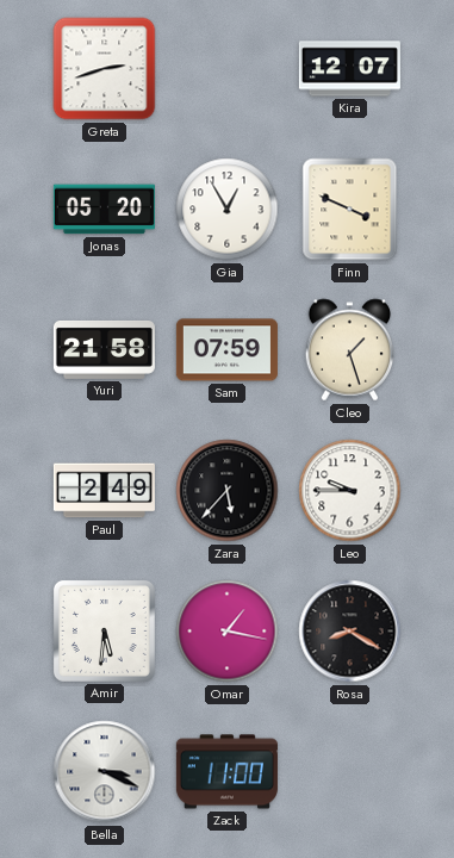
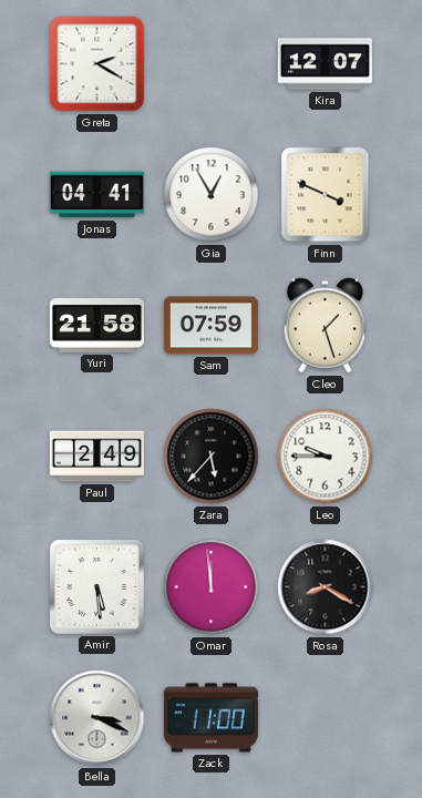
Greta: 2:42 -> 2:20 (97, 64)
Jonas: 05:20 -> 04:41 (96, 195)
Amir: 5:31 -> 5:29 (96, 586)
Omar: 1:17 -> 11:59 (212, 587)
